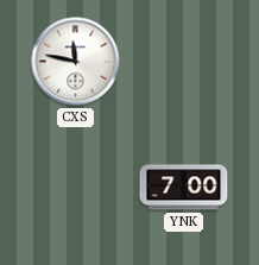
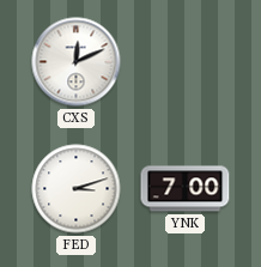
CXS: 11:47 -> 12:11 (77, 62)
FED: none -> 3:12 (77, 189)
